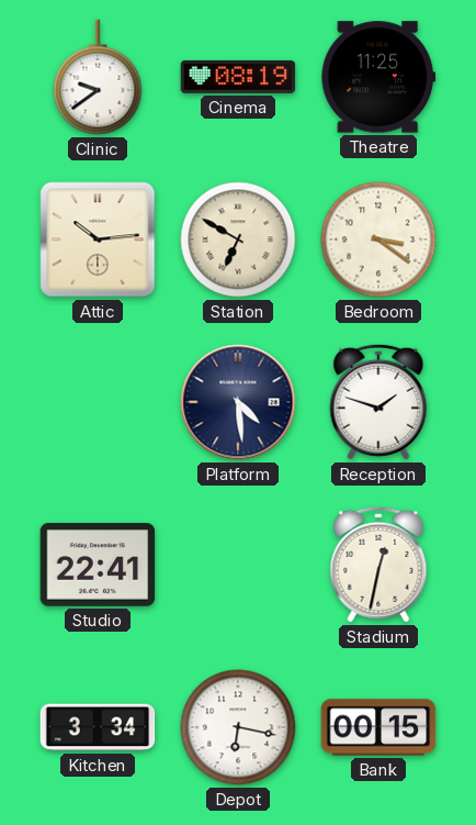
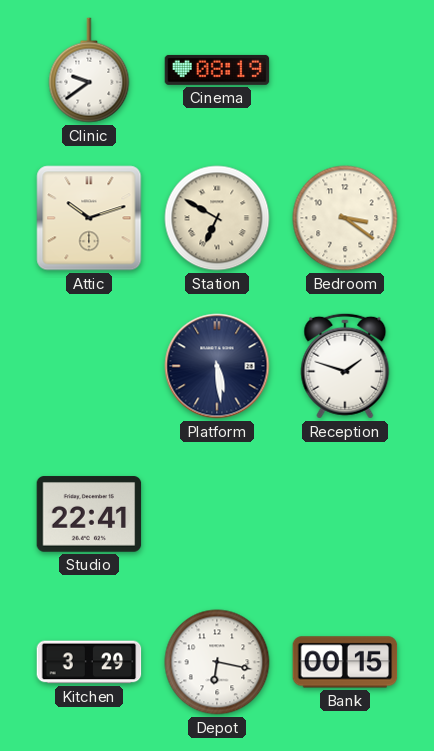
Theatre: 11:25 -> none (378, 77)
Attic: 10:14 -> 10:12 (89, 218)
Platform: 4:29 -> 5:29 (217, 366)
Stadium: 12:32 -> none (378, 565)
Kitchen: 3:34 -> 3:29 (89, 662)
